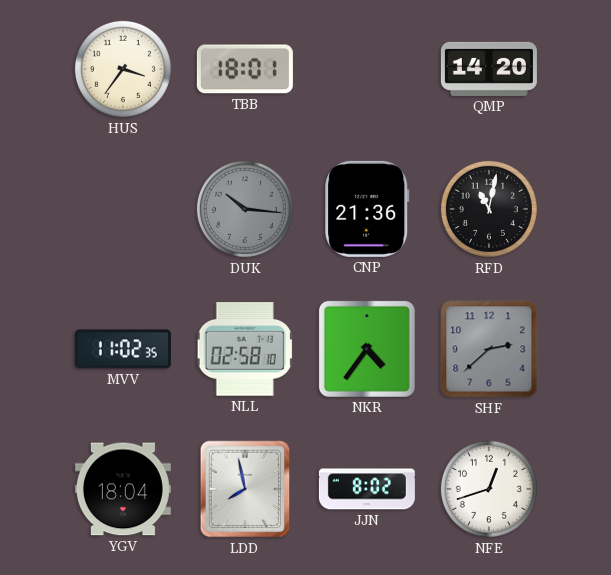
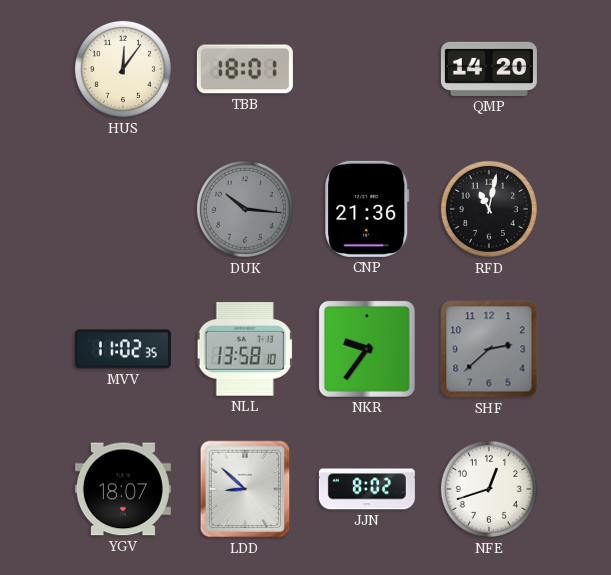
HUS: 3:36 -> 12:06 (123, 69)
NLL: 02:58 -> 13:58 (245, 349)
NKR: 4:36 -> 9:36 (367, 349)
YGV: 18:04 -> 18:07 (123, 489)
LDD: 7:58 -> 8:52 (245, 489)
